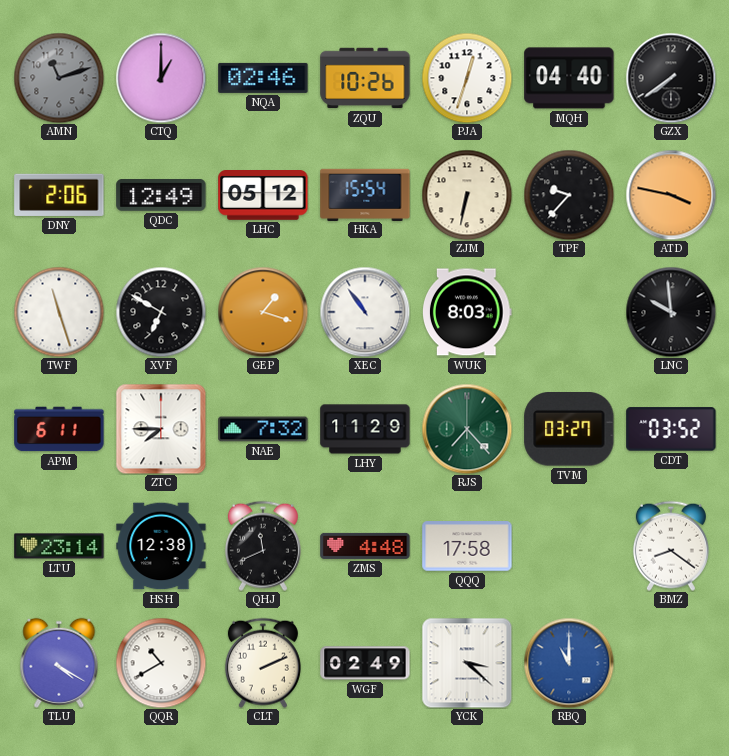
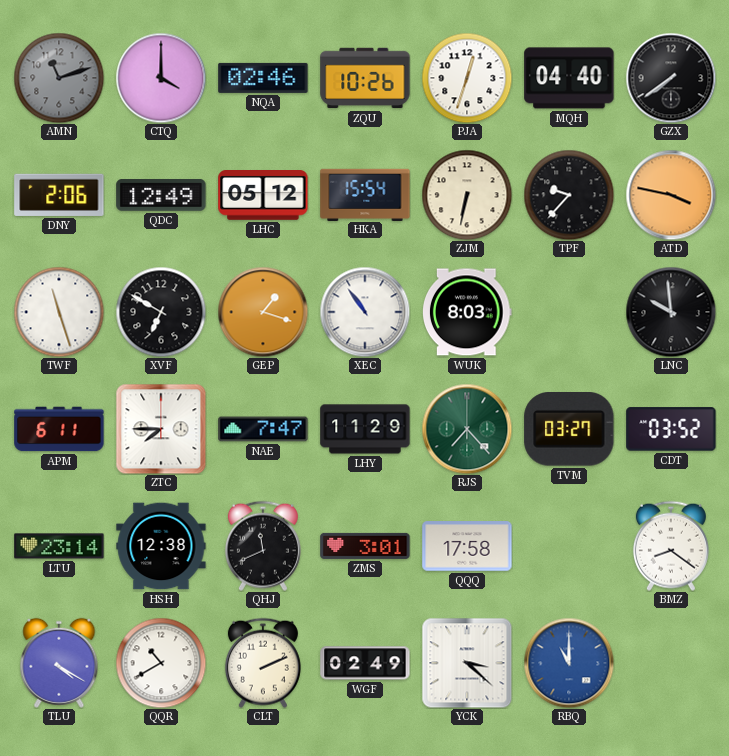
CTQ: 1:00 -> 4:00 (161, 78)
NAE: 7:32 -> 7:47 (263, 429)
ZMS: 4:48 -> 3:01 (365, 546)
